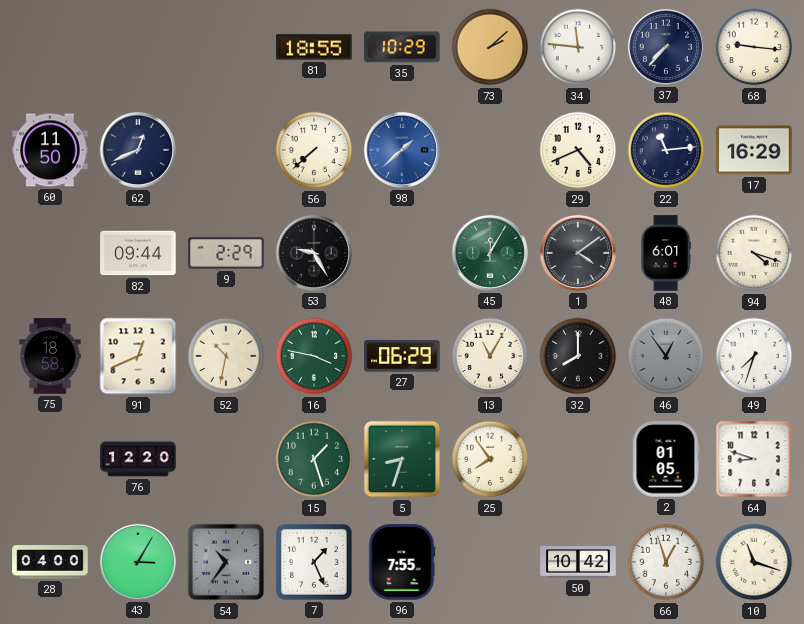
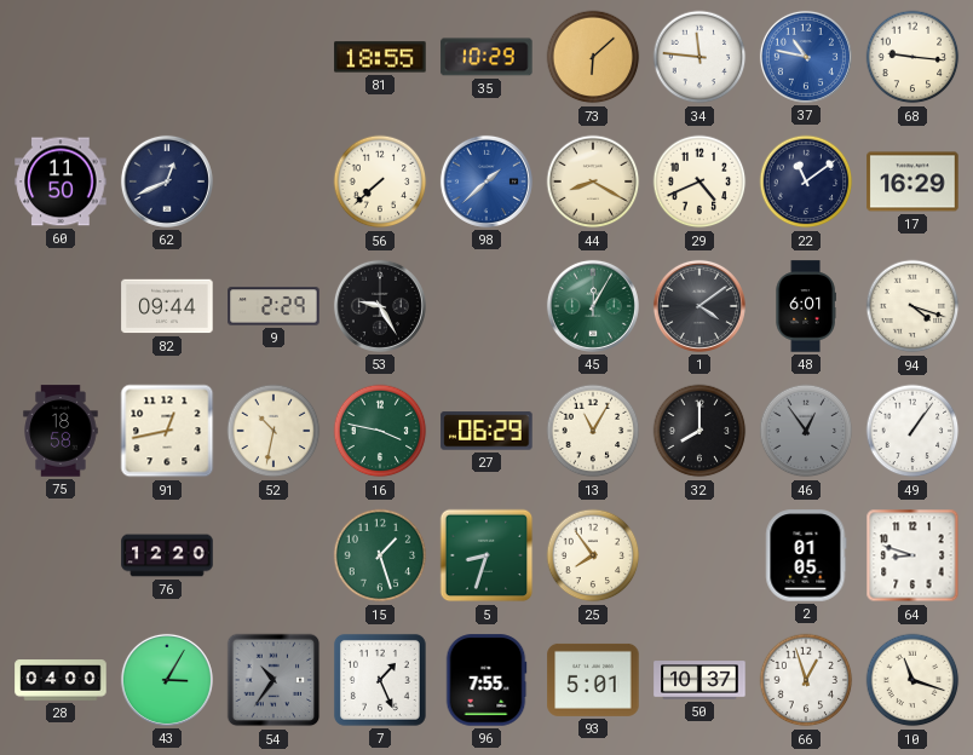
73: 2:08 -> 6:08 (593, 57)
37: 7:37 -> 10:47 (806, 57)
37 dial: navy -> blue (806, 57)
44: none -> 8:20 (593, 181)
22: 11:14 -> 11:09 (806, 181)
91: 12:41 -> 12:43 (167, 431)
49: 7:33 -> 1:06 (912, 431)
93: none -> 5:01 (593, 680)
50: 10:42 -> 10:37 (699, 680)
